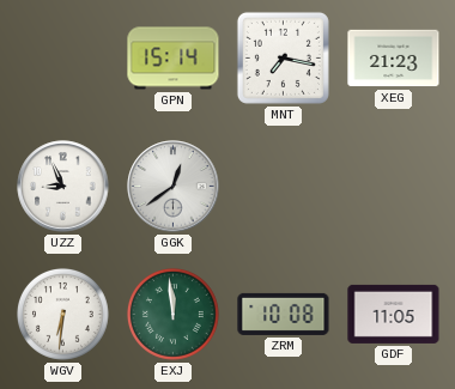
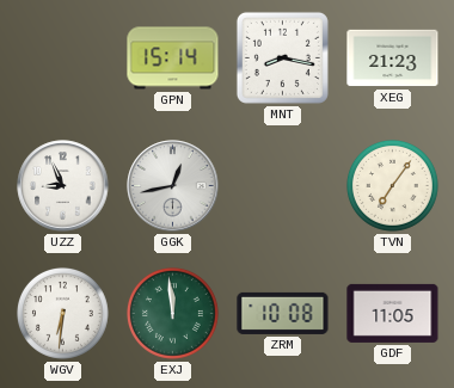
MNT: 7:17 -> 8:17 (282, 57)
GGK: 12:39 -> 12:43 (173, 186)
TVN: none -> 7:06 (392, 185)
